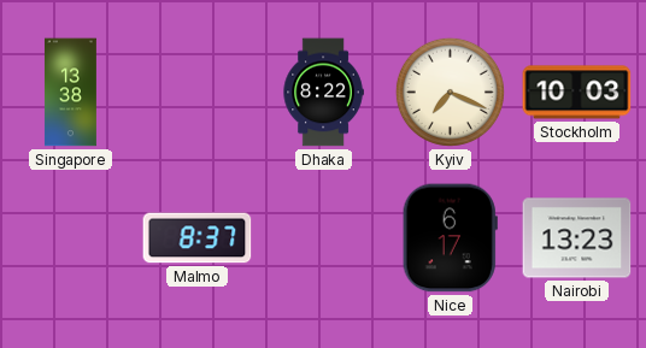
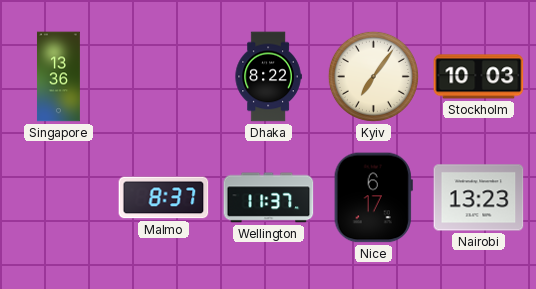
Singapore: 13:38 -> 13:36 (58, 77)
Kyiv: 7:19 -> 7:06 (373, 76)
Wellington: none -> 11:37 (269, 198)
